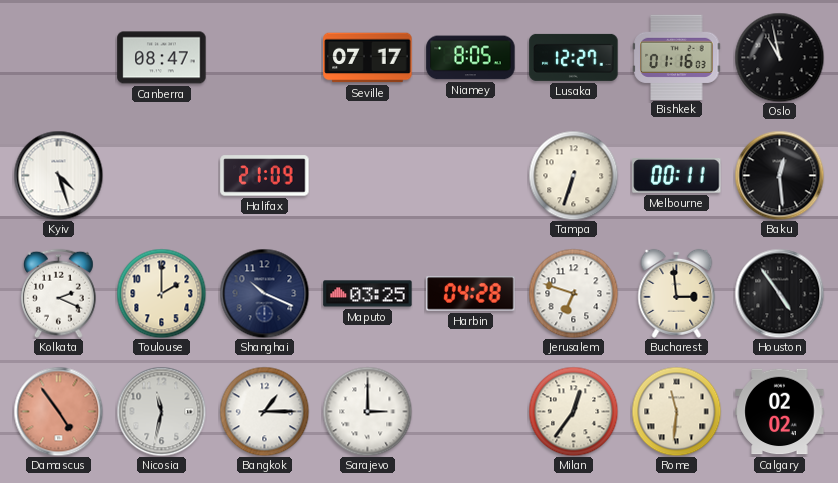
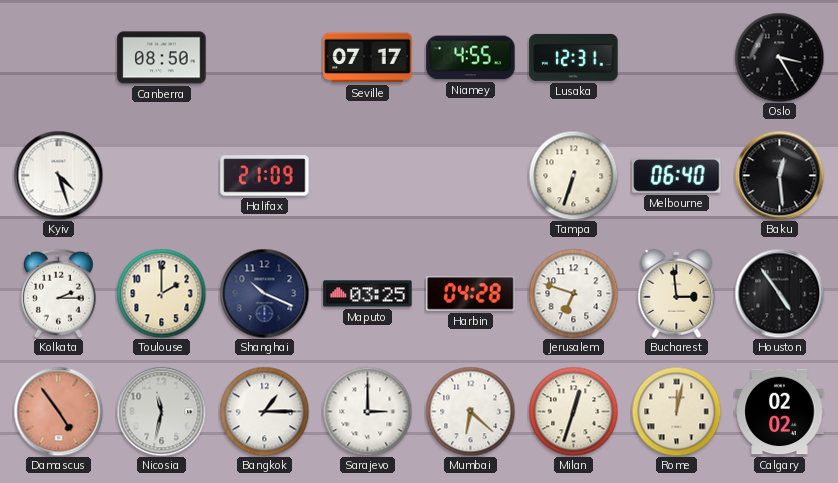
Canberra: 08:47 -> 08:50 (162, 58)
Niamey: 8:05 -> 4:55 (471, 58)
Lusaka: 12:27 -> 12:31 (574, 57)
Bishkek: 01:16 -> none (677, 57)
Oslo: 10:58 -> 3:25 (779, 57)
Melbourne: 00:11 -> 06:40 (677, 176)
Kolkata: 2:19 -> 2:15 (58, 293)
Mumbai: none -> 6:22 (470, 411)
Milan: 12:36 -> 12:33 (573, 411)
Rome: 11:31 -> 12:02 (676, 411)
